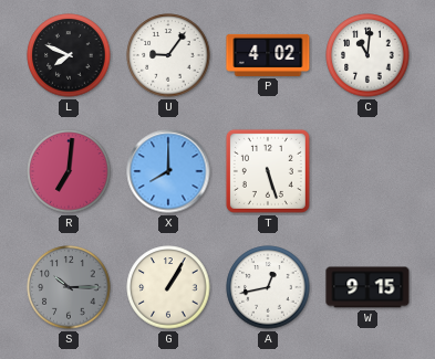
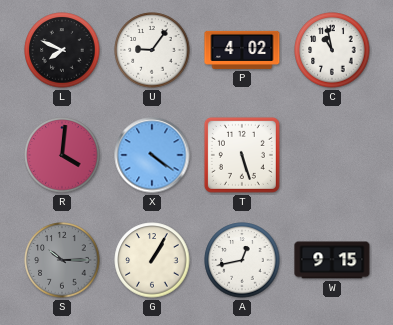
C: 11:01 -> 10:58 (332, 50)
R: 7:01 -> 4:01 (62, 155)
X: 8:00 -> 4:21 (152, 155)
